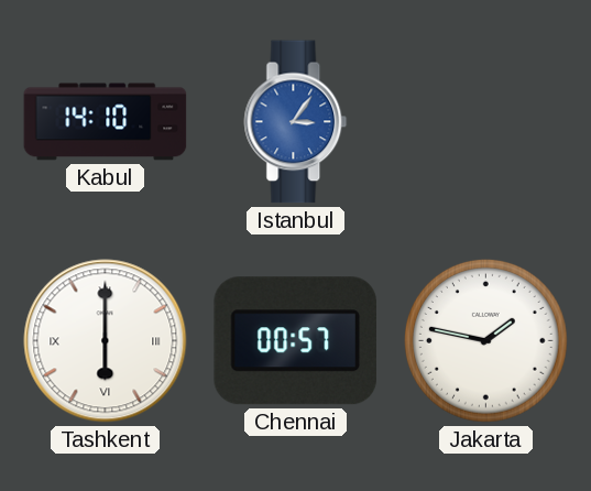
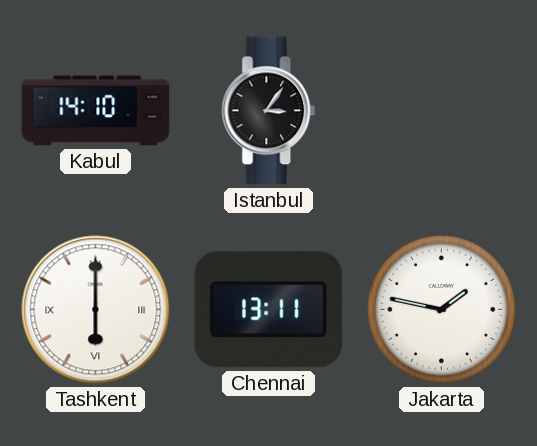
Istanbul dial: blue -> black (269, 111)
Chennai: 00:57 -> 13:11 (268, 310)
